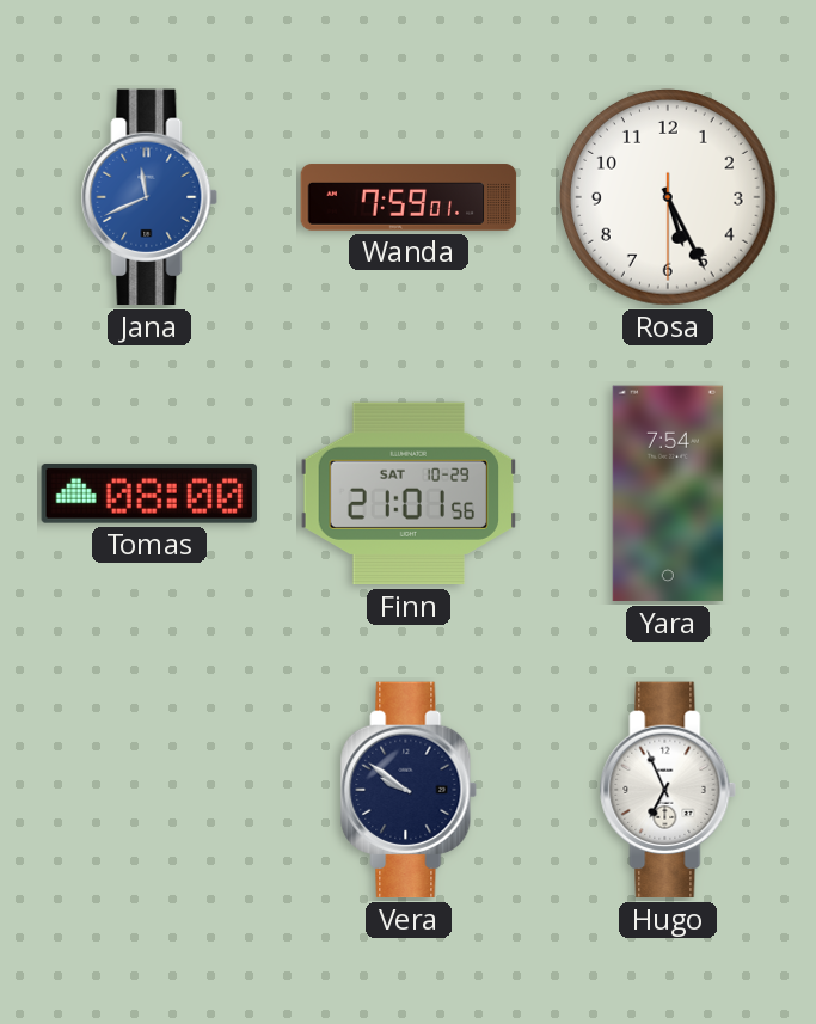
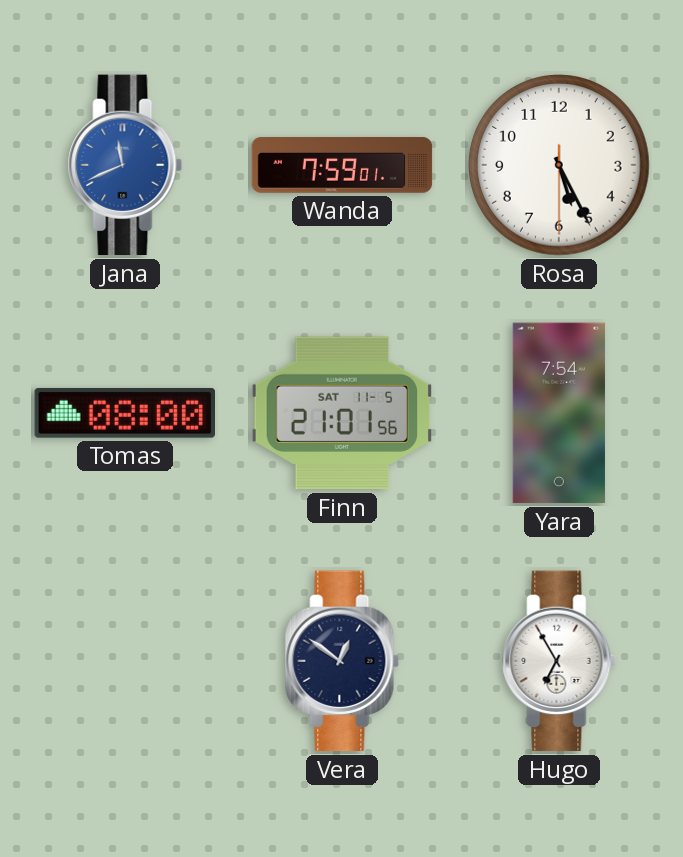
Finn date: SAT 10-29 -> SAT 11-5 (342, 413)
Vera: 9:51 -> 12:51 (342, 661)
Hugo: 6:56 -> 6:55 (559, 661)
